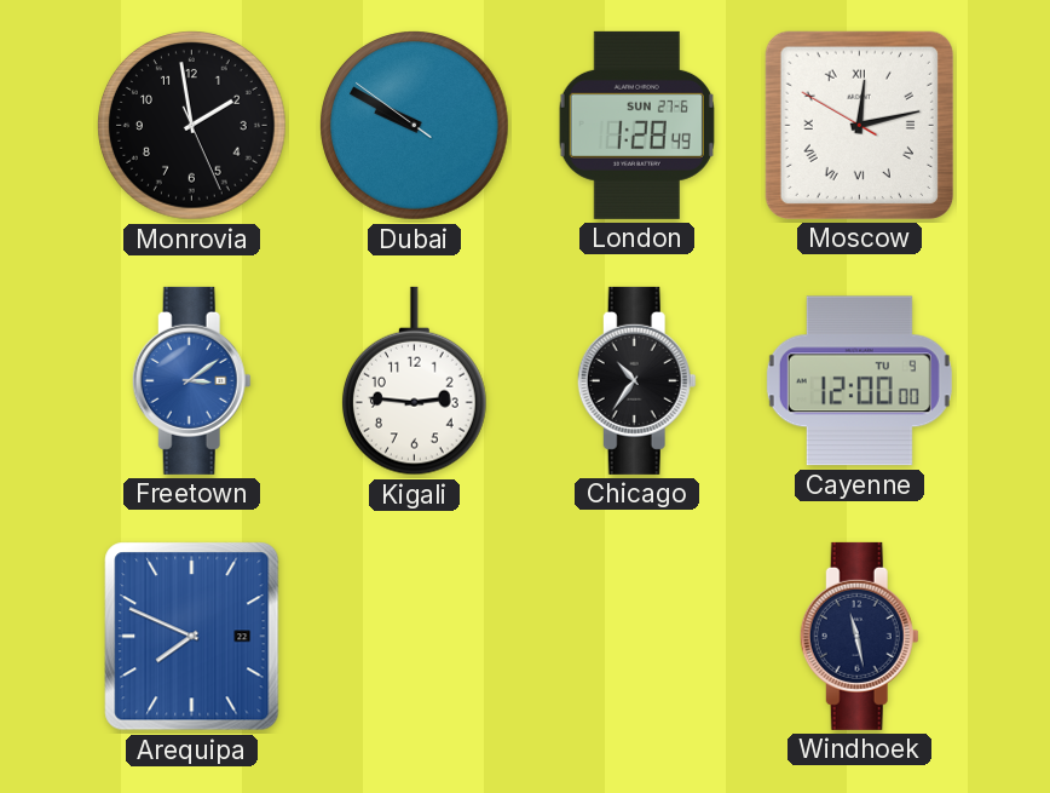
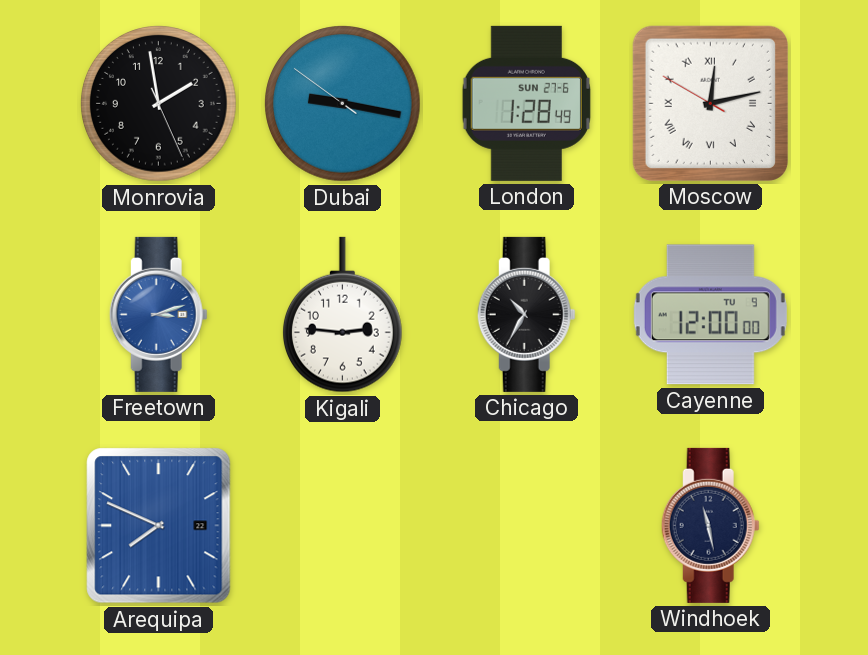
Dubai: 9:49 -> 9:16 (343, 104)
Freetown: 3:09 -> 3:12 (158, 314)
Chicago: 10:36 -> 10:35 (526, 314)
